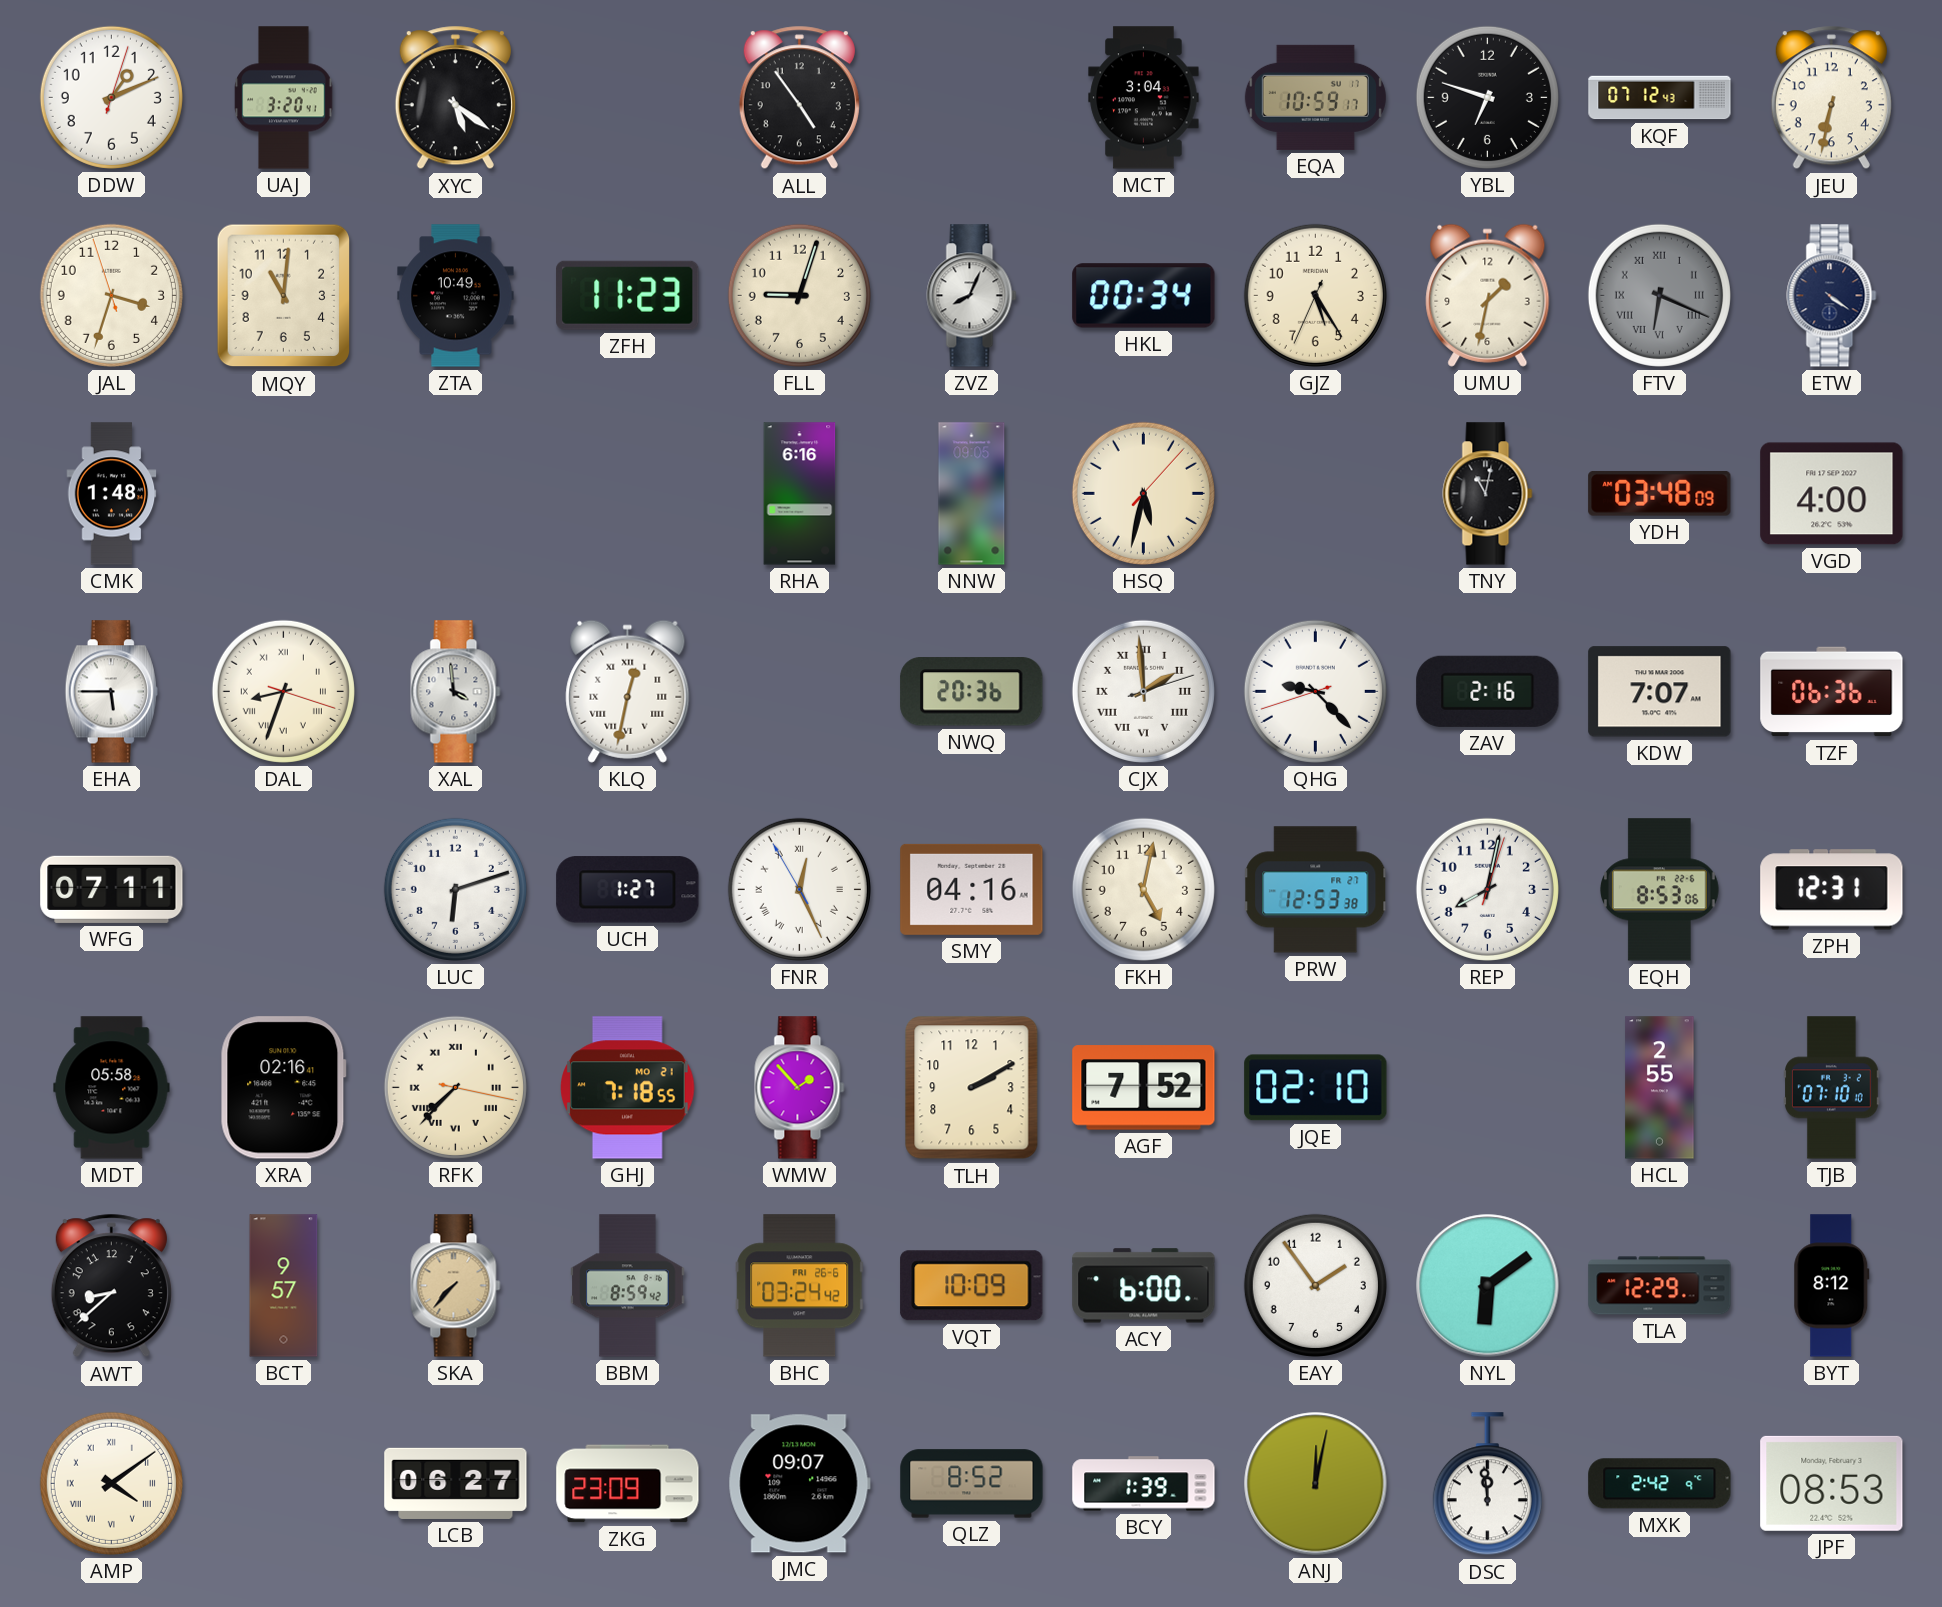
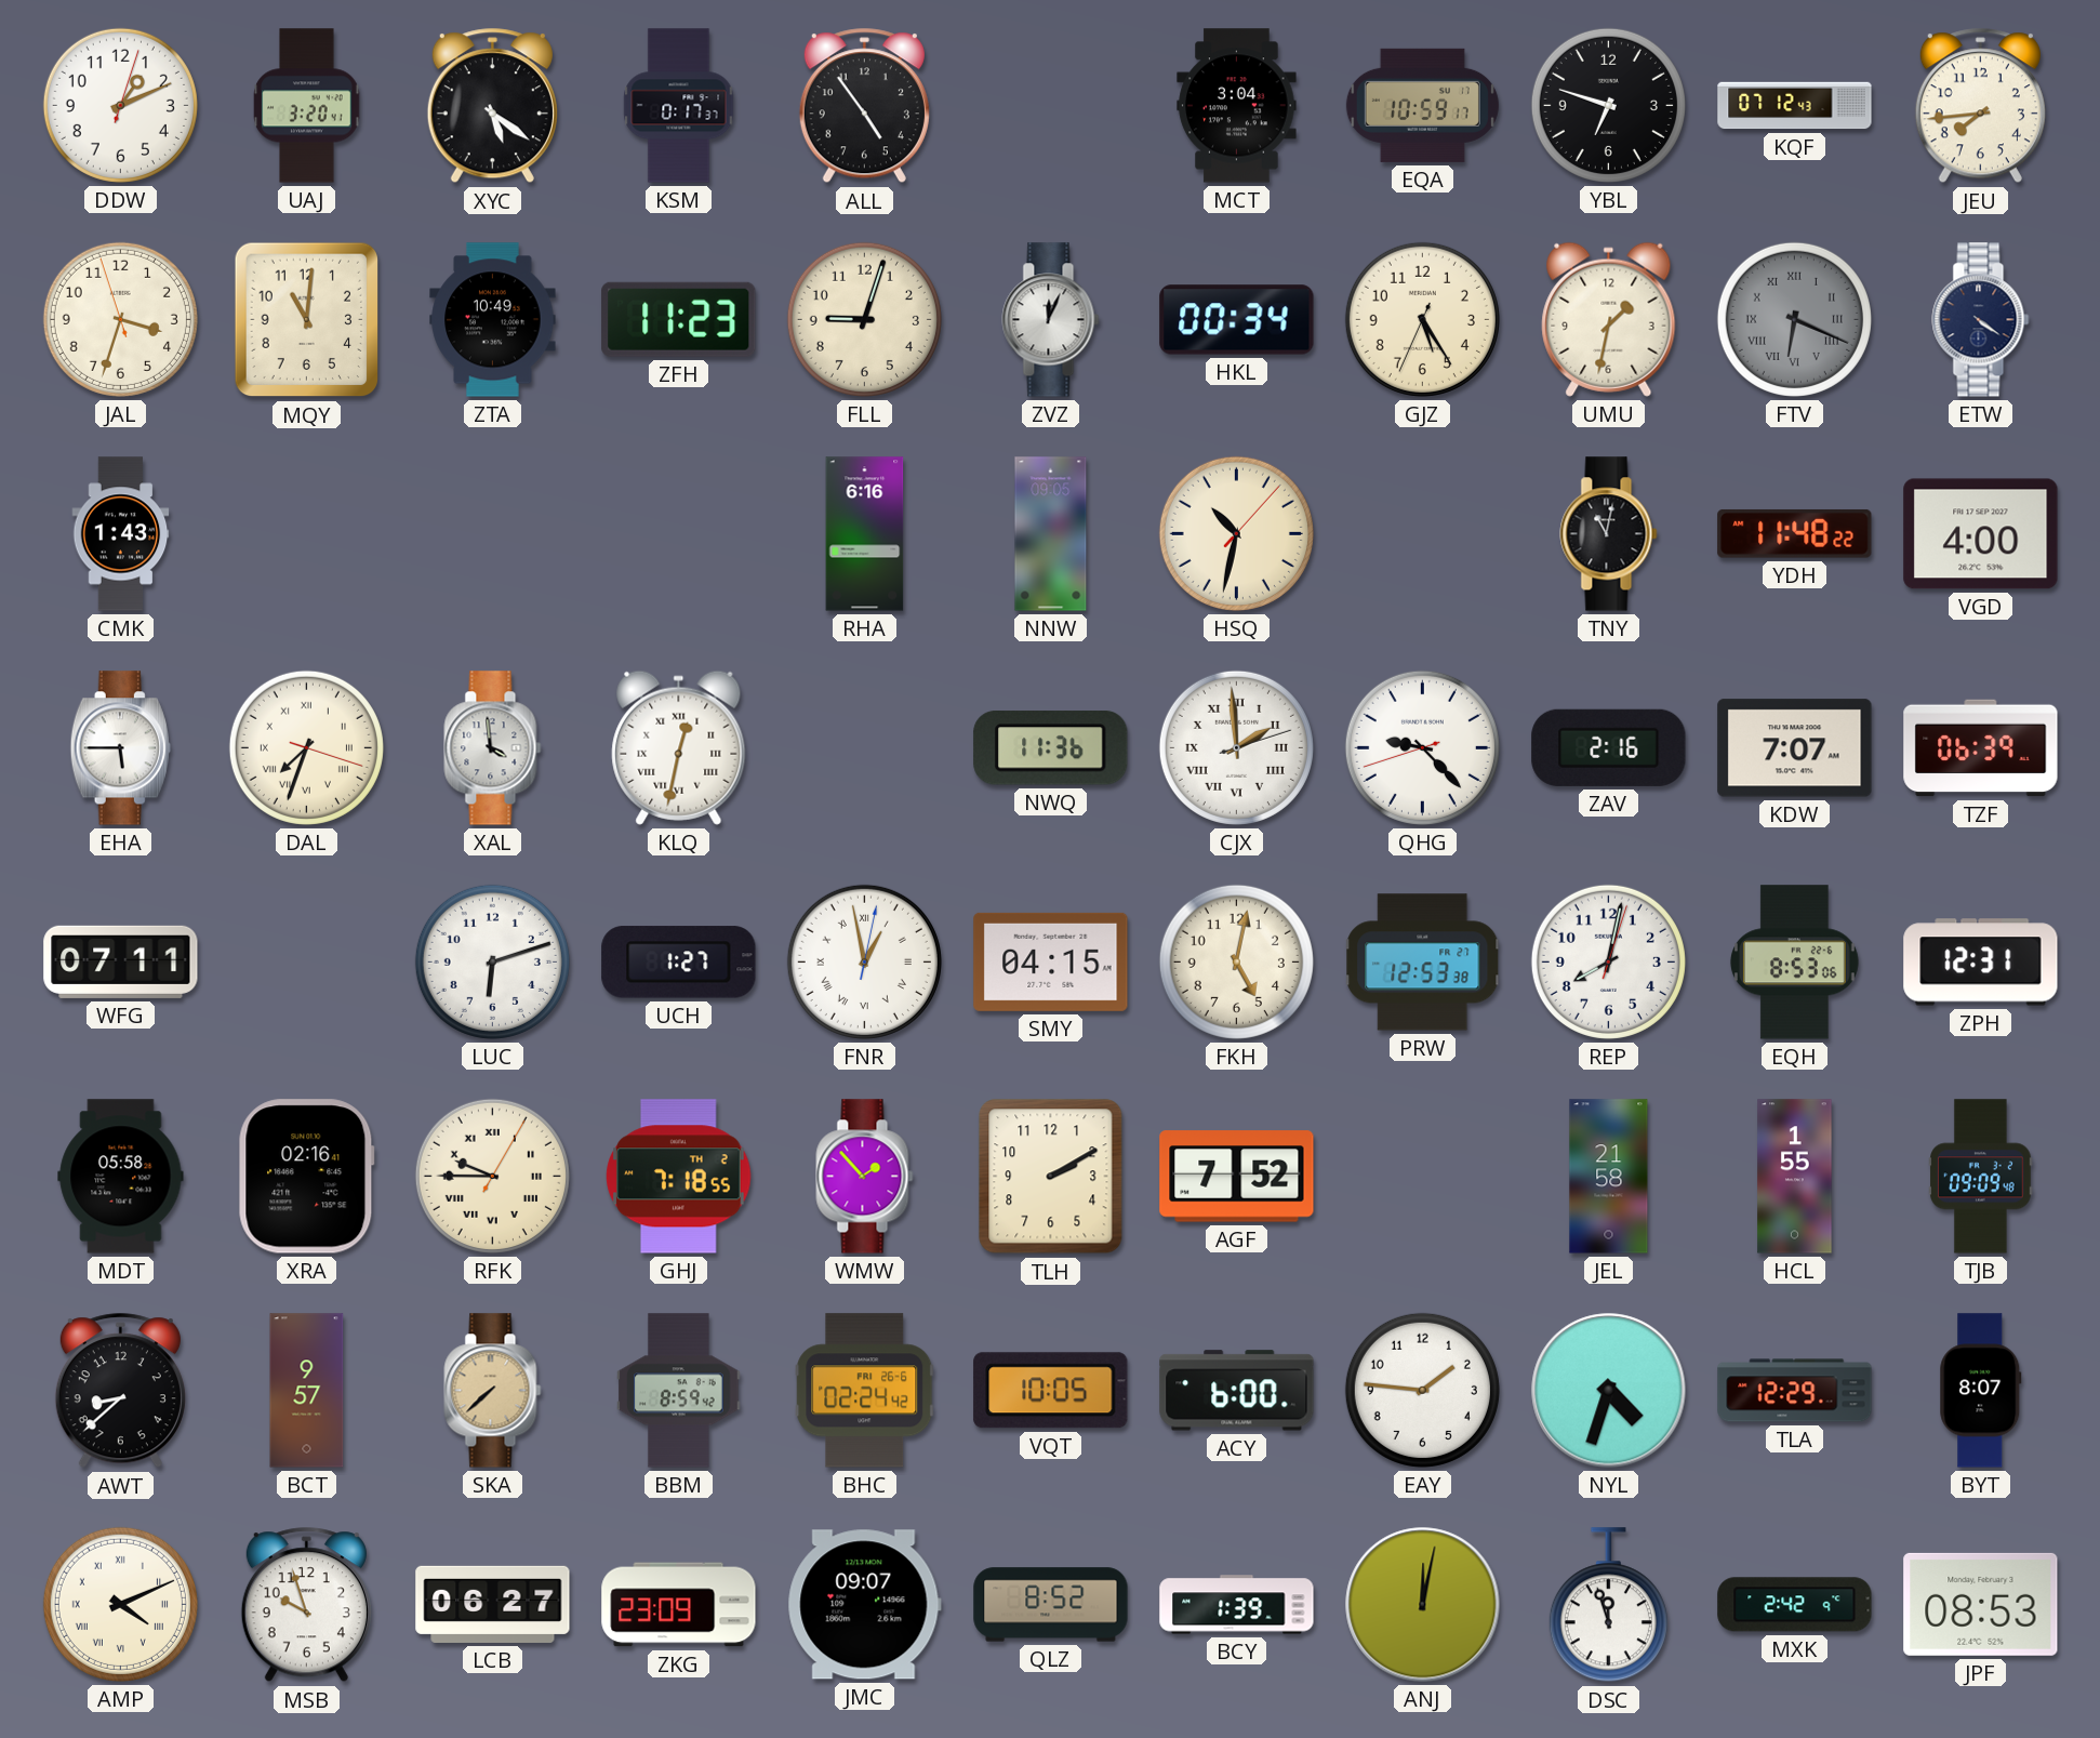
KSM: none -> 0:17 (679, 106)
JEU: 6:32 -> 7:44 (1980, 106)
ZVZ: 8:04 -> 12:04 (1051, 320)
CMK: 1:48 -> 1:43 (121, 534)
HSQ: 5:32 -> 10:32 (1236, 533)
YDH: 03:48 -> 11:48 (1795, 534)
DAL: 8:33 -> 7:33 (306, 747)
NWQ: 20:36 -> 11:36 (1051, 748)
TZF: 06:36 -> 06:39 (1981, 748)
FNR: 12:25 -> 12:58 (864, 961)
SMY: 04:16 -> 04:15 (1051, 961)
RFK: 7:37 -> 9:45 (492, 1176)
GHJ date: MO 21 -> TH 2 (679, 1177)
JQE: 02:10 -> none (1316, 1088)
JEL: none -> 21:58 (1609, 1177)
HCL: 2:55 -> 1:55 (1795, 1177)
TJB: 07:10 -> 09:09 (1981, 1177)
SKA: 7:37 -> 7:38 (493, 1391)
BHC: 03:24 -> 02:24 (865, 1391)
VQT: 10:09 -> 10:05 (1051, 1391)
EAY: 1:54 -> 1:46 (1422, 1390)
NYL: 6:09 -> 4:33 (1609, 1391)
BYT: 8:12 -> 8:07 (1981, 1391)
AMP: 4:09 -> 4:11 (120, 1604)
MSB: none -> 9:57 (306, 1605)
DSC: 11:59 -> 11:57 (1608, 1605)
